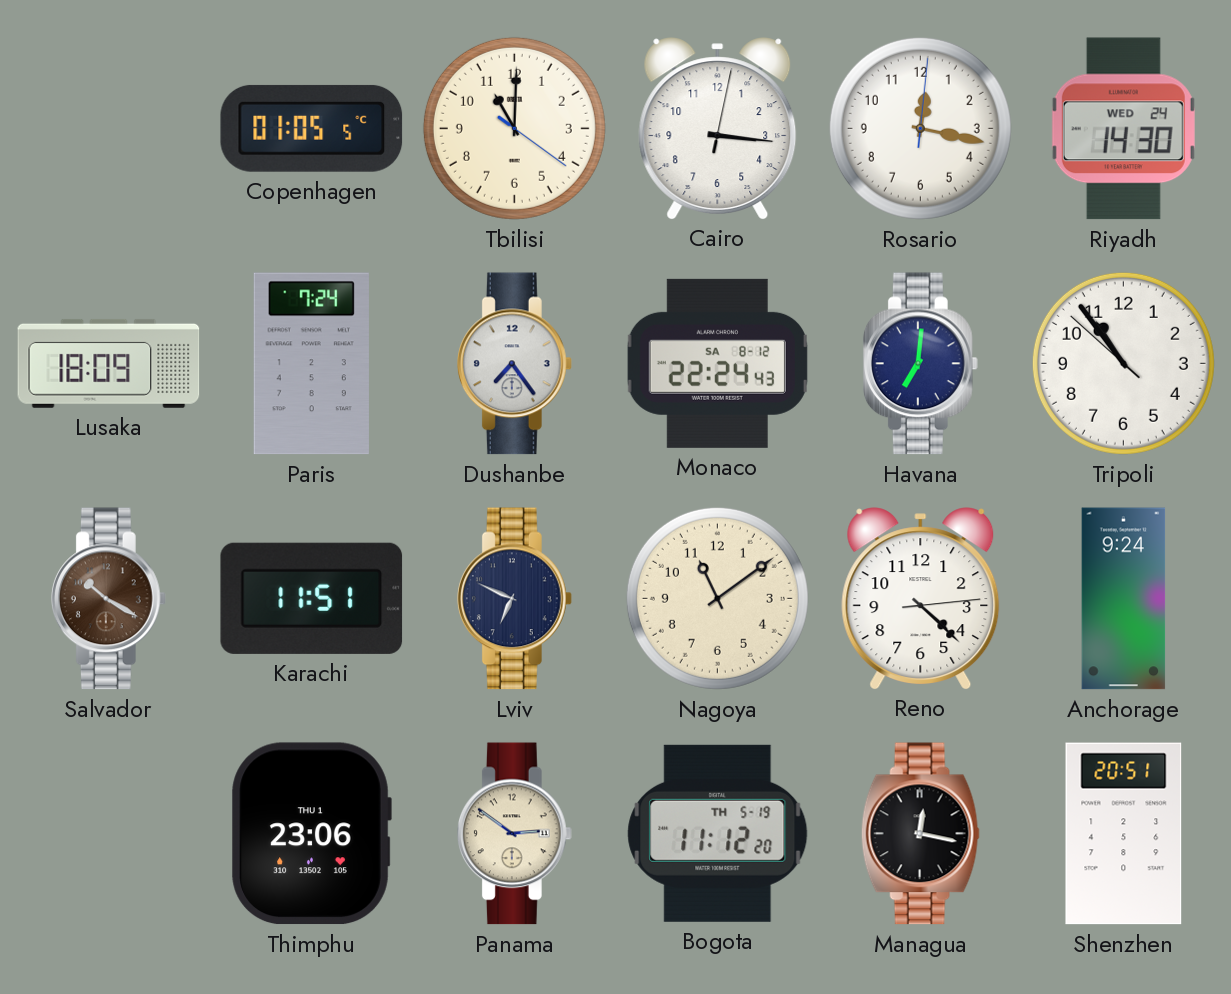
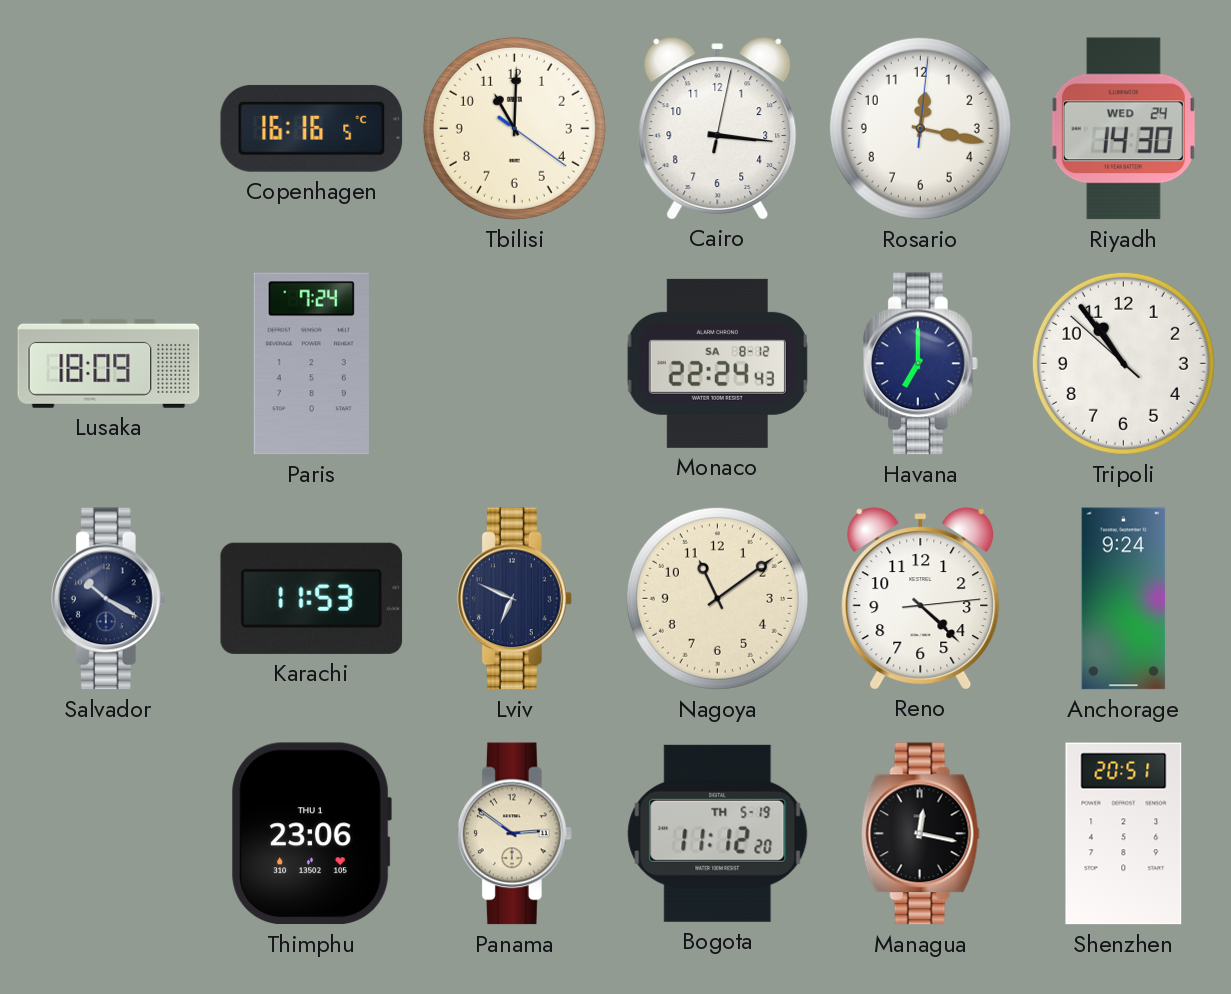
Copenhagen: 01:05 -> 16:16 (312, 128)
Dushanbe: 7:24 -> none (514, 364)
Havana: 7:01 -> 7:00 (920, 364)
Salvador dial: brown -> navy (108, 599)
Karachi: 11:51 -> 11:53 (312, 598)
